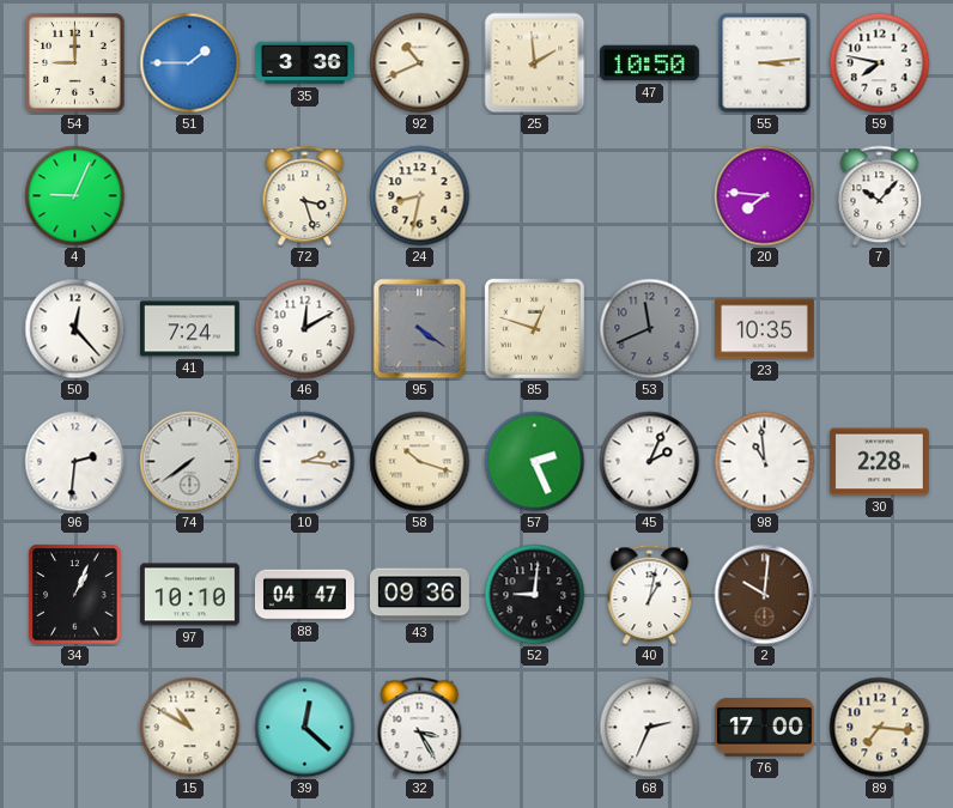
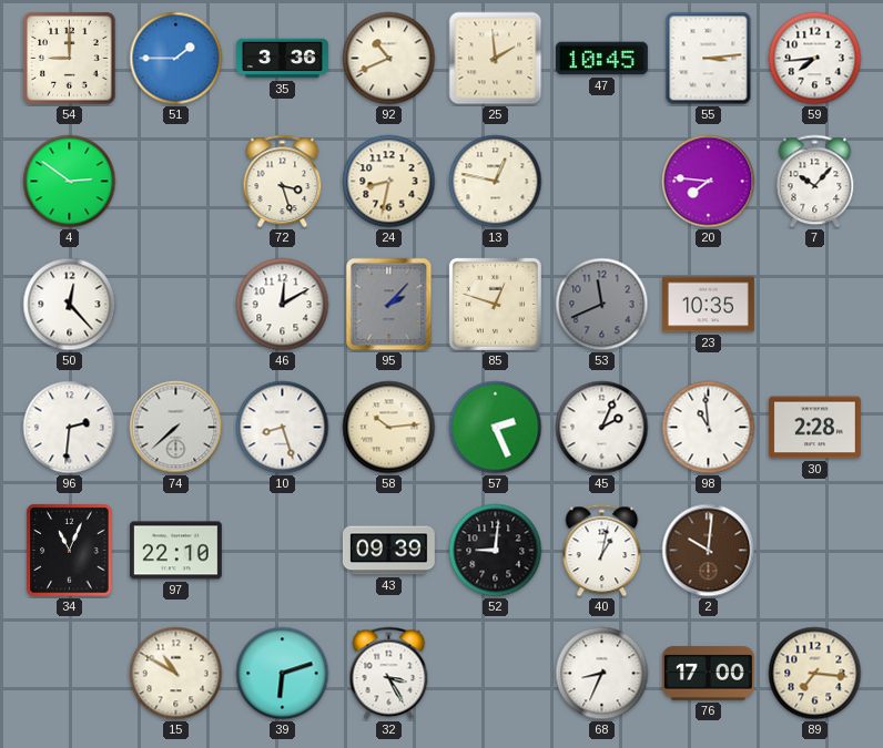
47: 10:50 -> 10:45 (601, 59)
59: 7:47 -> 7:44 (815, 59)
4: 9:04 -> 2:51 (70, 182)
13: none -> 12:47 (496, 182)
41: 7:24 -> none (189, 329)
95: 4:21 -> 2:07 (389, 305)
74: 7:39 -> 7:38 (176, 428)
10: 2:16 -> 8:27 (283, 428)
58: 10:18 -> 10:14 (389, 428)
34: 1:04 -> 11:04 (70, 551)
97: 10:10 -> 22:10 (175, 551)
88: 04:47 -> none (304, 595)
43: 09:36 -> 09:39 (388, 551)
39: 12:22 -> 6:12 (283, 674)
68: 2:34 -> 8:34 (602, 674)
